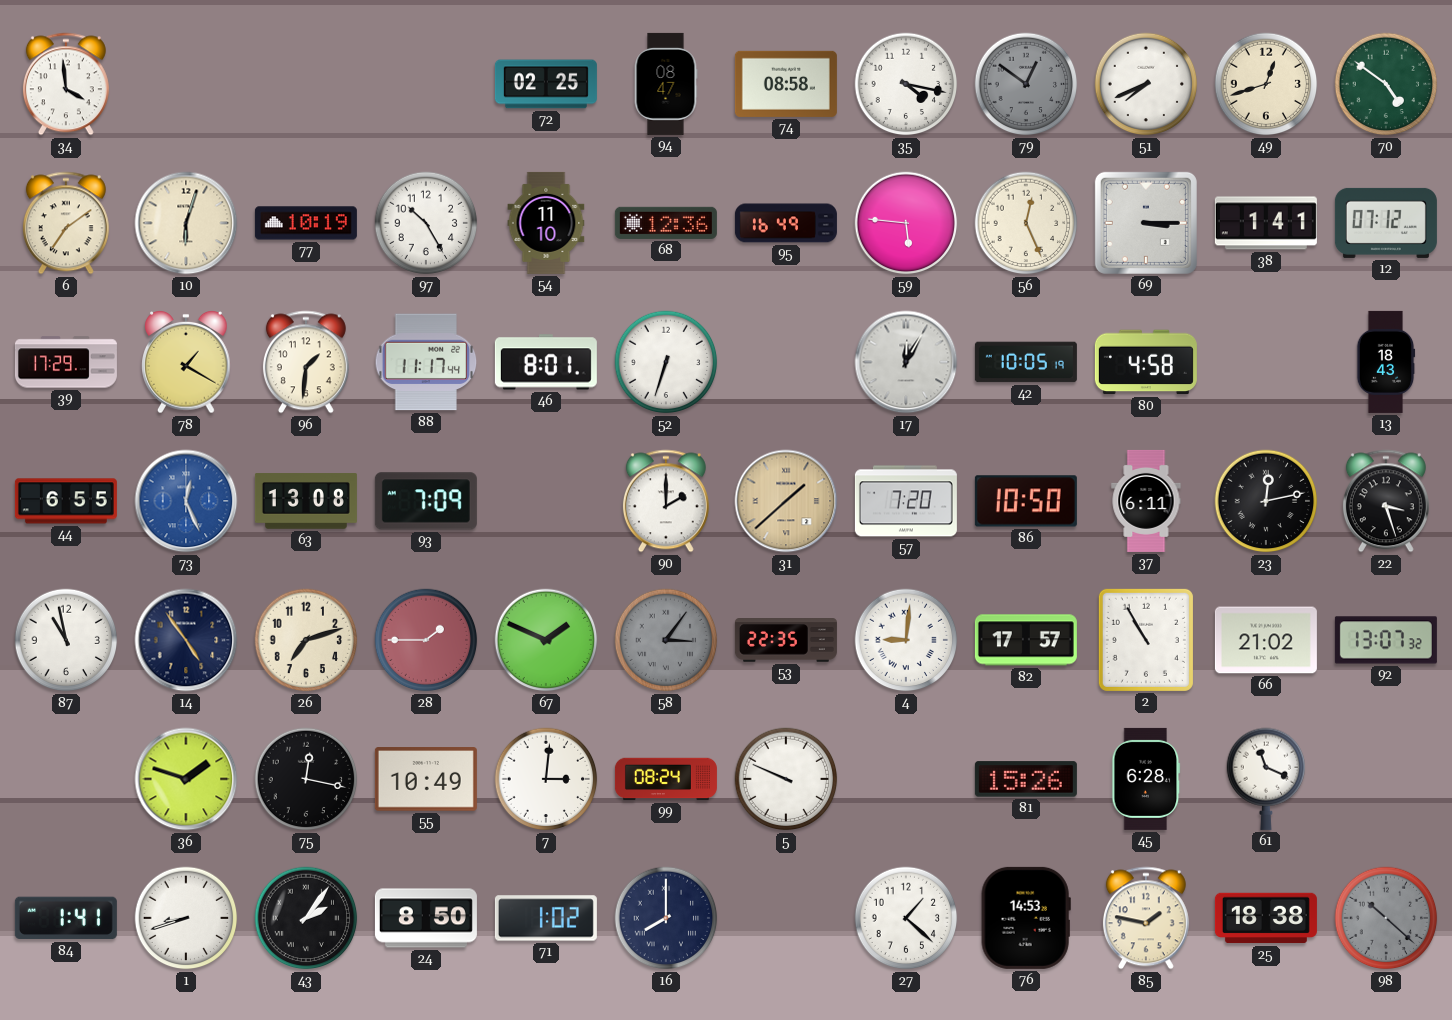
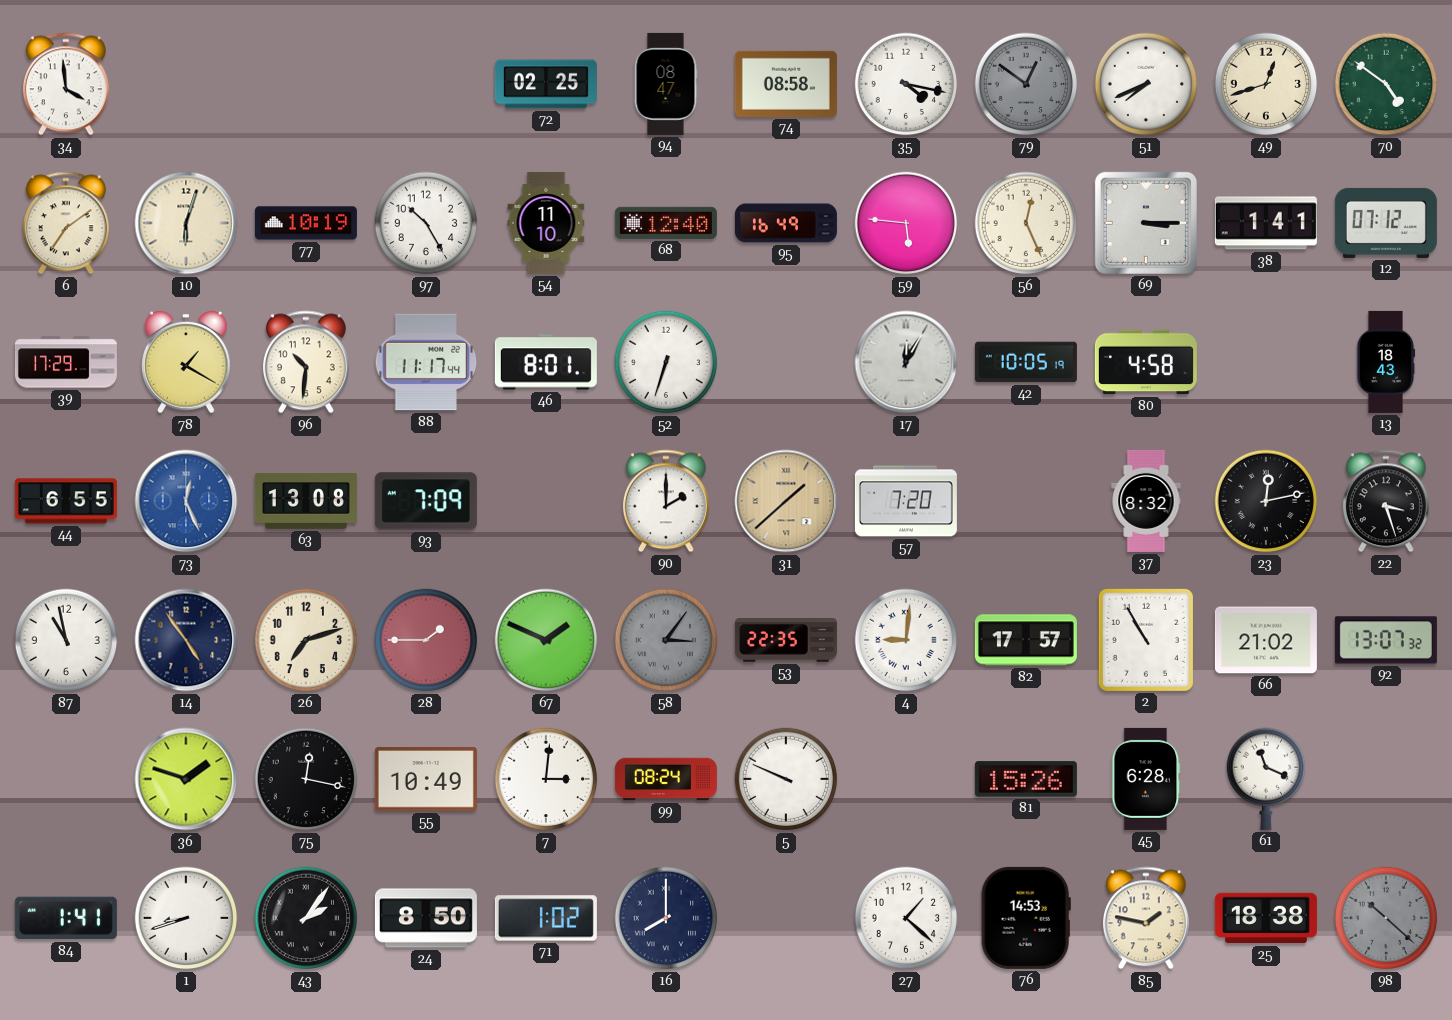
68: 12:36 -> 12:40 (666, 223)
96: 1:31 -> 10:31 (306, 362)
86: 10:50 -> none (1026, 501)
37: 6:11 -> 8:32 (1146, 501)
